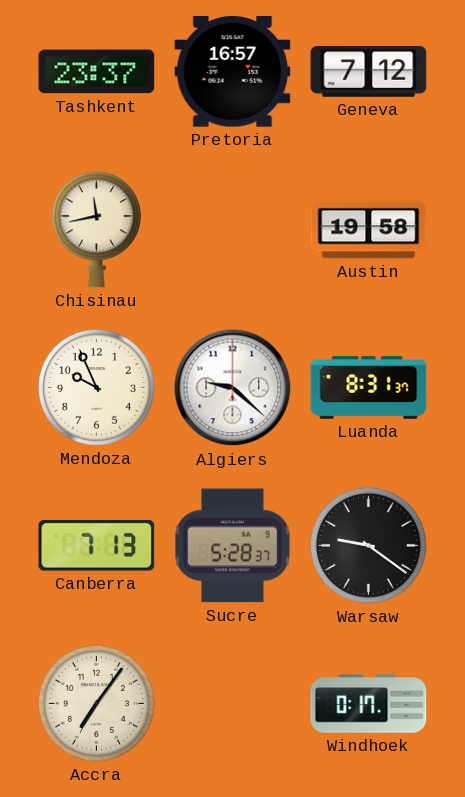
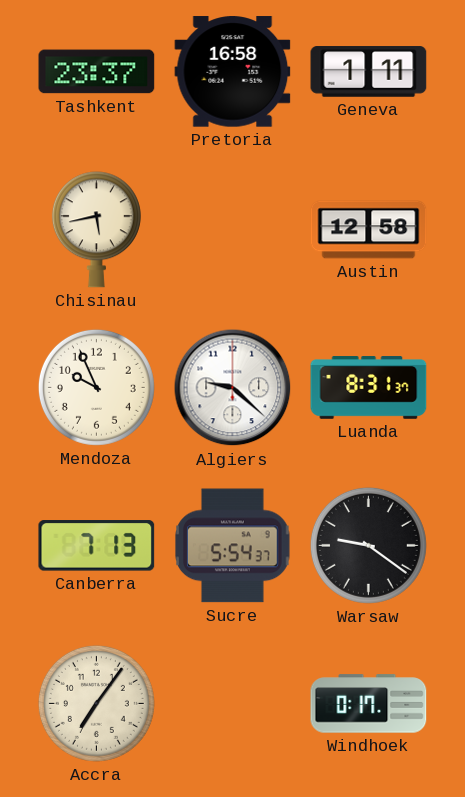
Pretoria: 16:57 -> 16:58 (233, 72)
Geneva: 7:12 -> 1:11 (369, 72)
Chisinau: 11:43 -> 5:43 (96, 230)
Austin: 19:58 -> 12:58 (369, 230)
Sucre: 5:28 -> 5:54 (233, 546)
